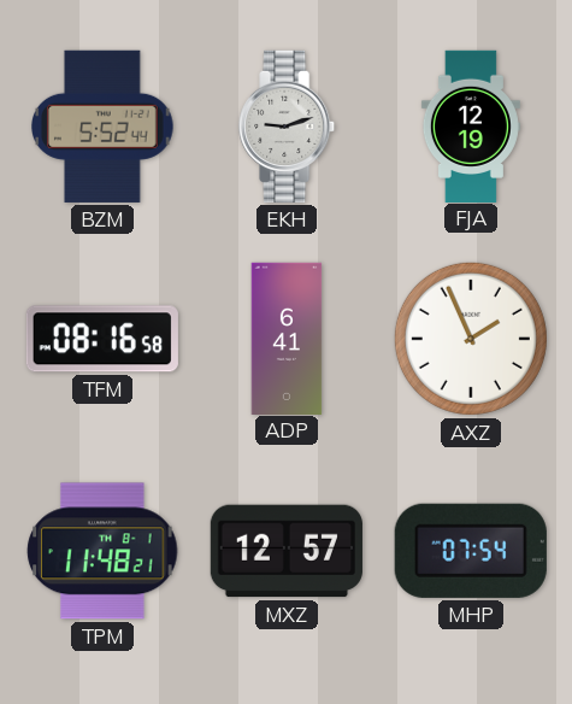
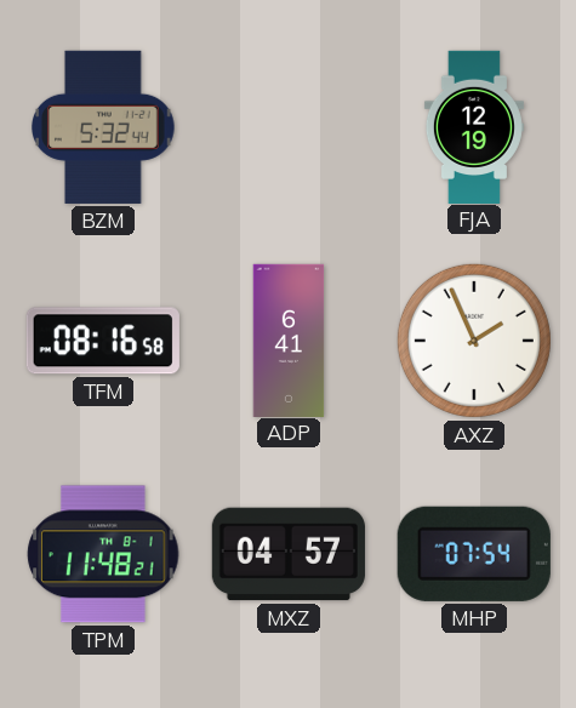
BZM: 5:52 -> 5:32 (103, 127)
EKH: 9:12 -> none (288, 127)
MXZ: 12:57 -> 04:57 (289, 554)
